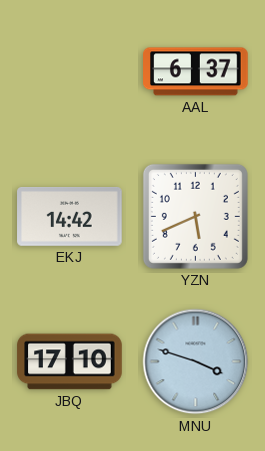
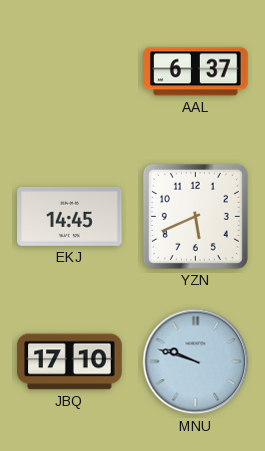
EKJ: 14:42 -> 14:45 (70, 217)
MNU: 3:48 -> 9:48 (196, 362)
